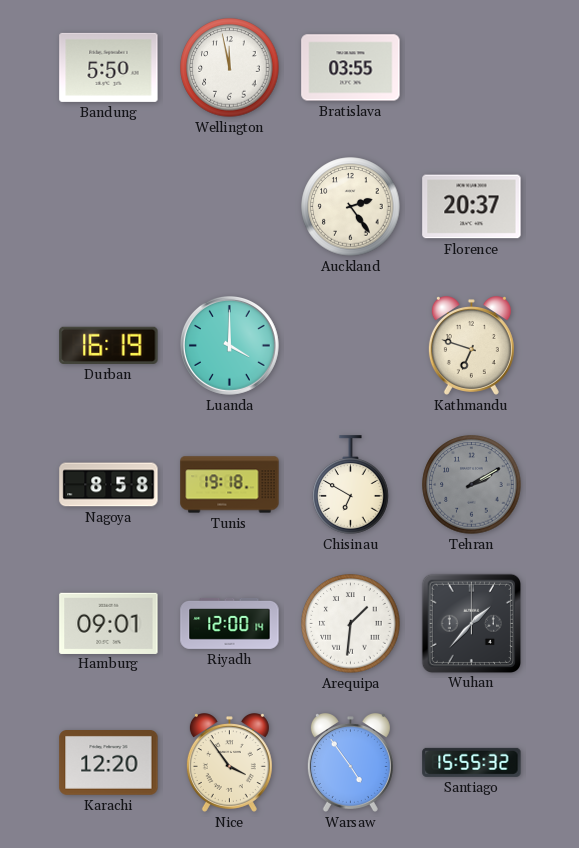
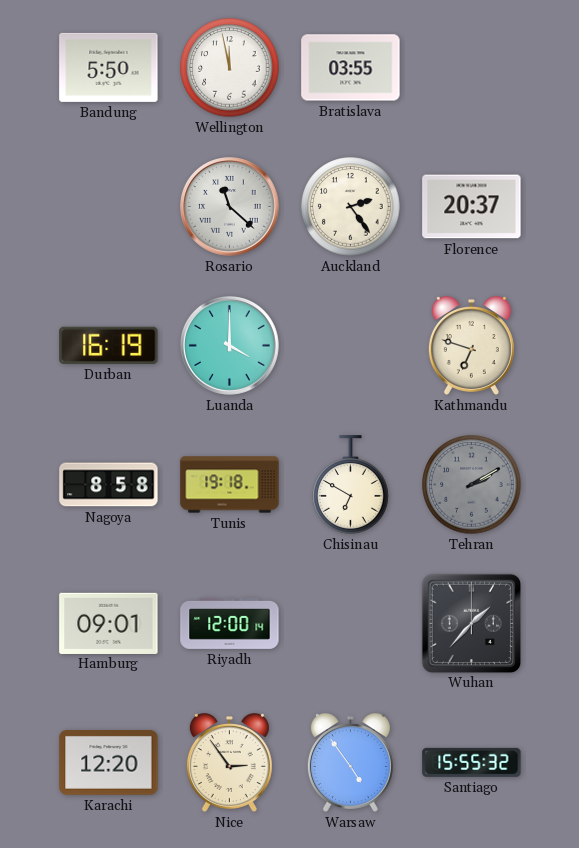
Rosario: none -> 11:22 (230, 207)
Arequipa: 1:31 -> none (351, 624)
Nice: 3:54 -> 2:54 (229, 763)
